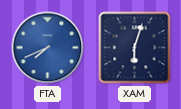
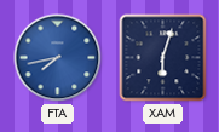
FTA: 7:41 -> 7:43 (58, 58)
